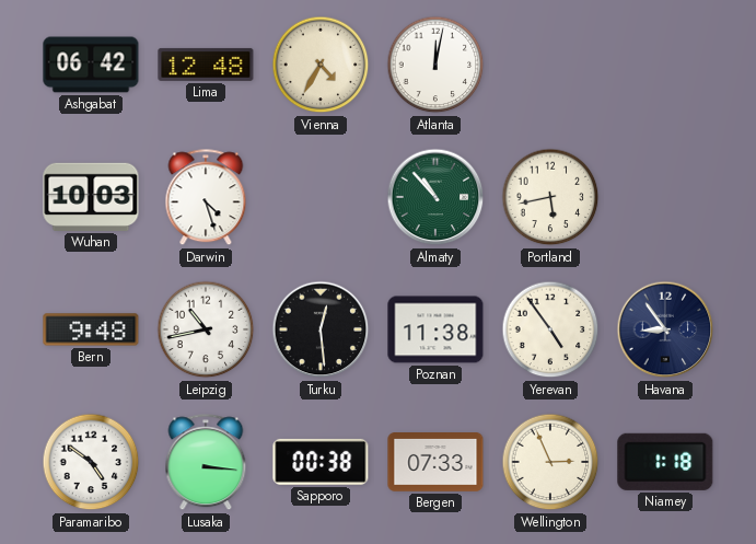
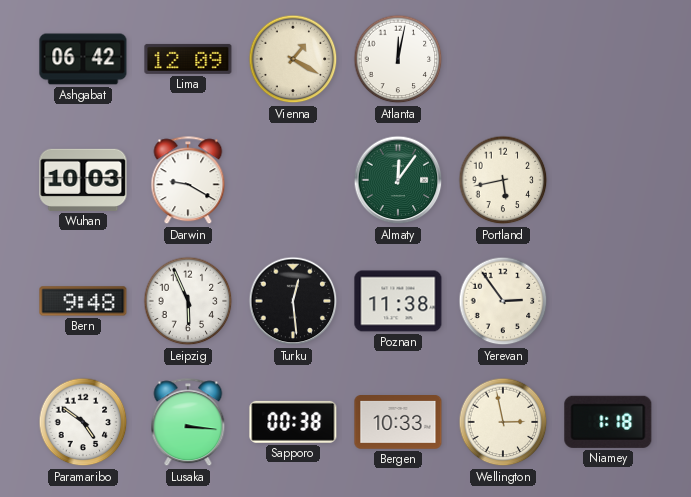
Lima: 12:48 -> 12:09 (188, 59)
Vienna: 4:35 -> 1:20 (293, 59)
Darwin: 4:27 -> 9:20 (188, 181)
Almaty: 10:53 -> 12:06 (398, 180)
Leipzig: 10:43 -> 5:56 (188, 301)
Yerevan: 4:54 -> 2:54 (503, 301)
Havana: 8:54 -> none (665, 329)
Bergen: 07:33 -> 10:33 (398, 423)
Wellington: 2:56 -> 2:58 (503, 422)
